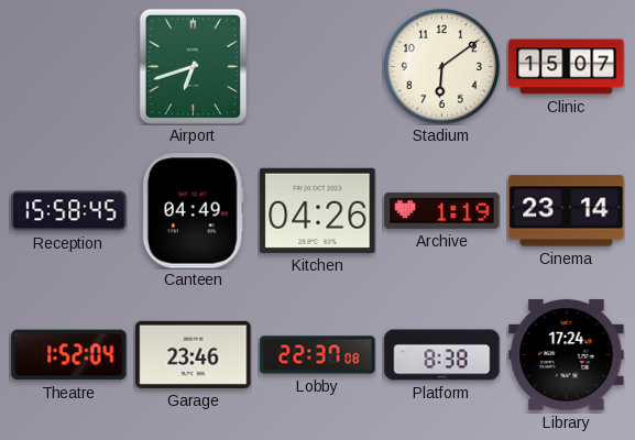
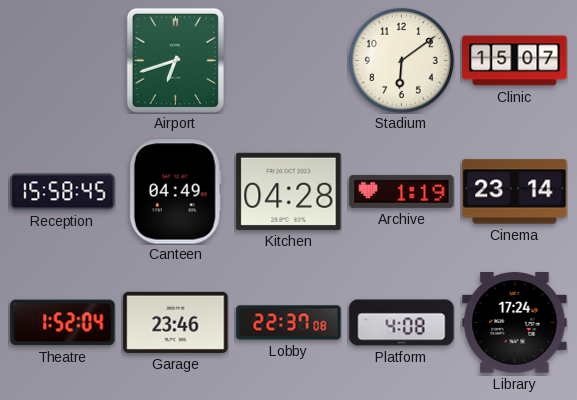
Kitchen: 04:26 -> 04:28 (289, 191)
Platform: 8:38 -> 4:08 (402, 323)
